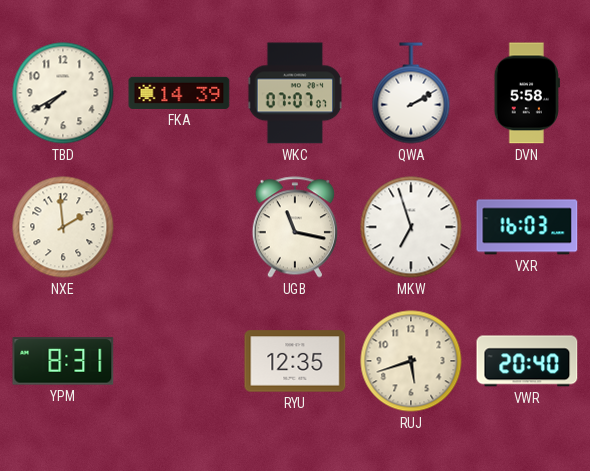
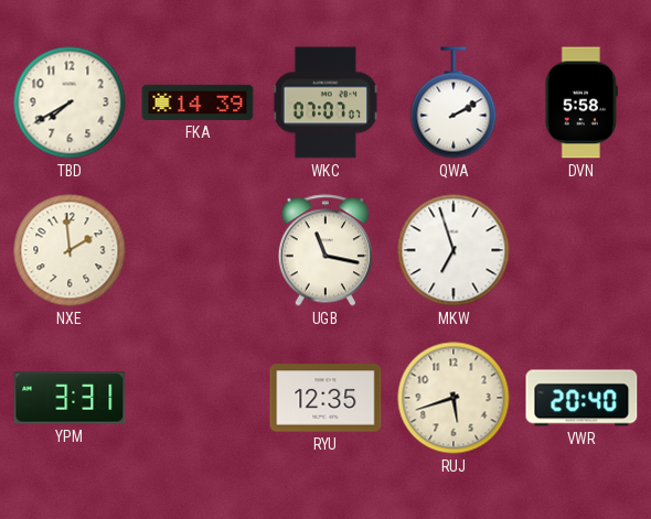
VXR: 16:03 -> none (527, 227)
YPM: 8:31 -> 3:31 (70, 398)
